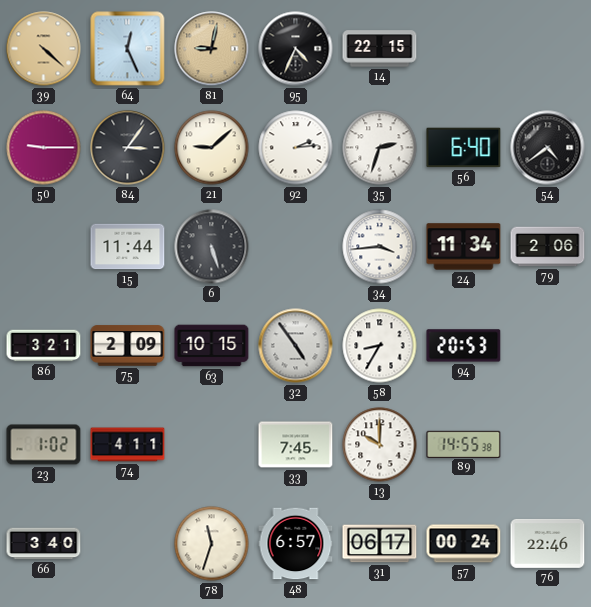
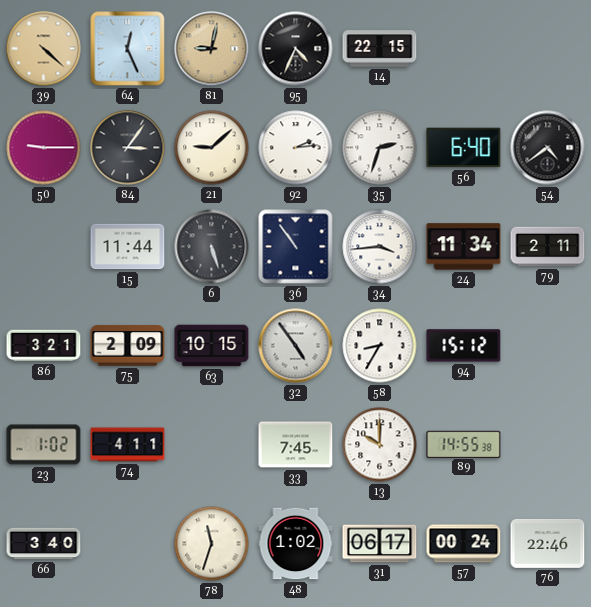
36: none -> 10:54 (296, 247)
79: 2:06 -> 2:11 (548, 247)
94: 20:53 -> 15:12 (464, 346)
48: 6:57 -> 1:02 (296, 544)
